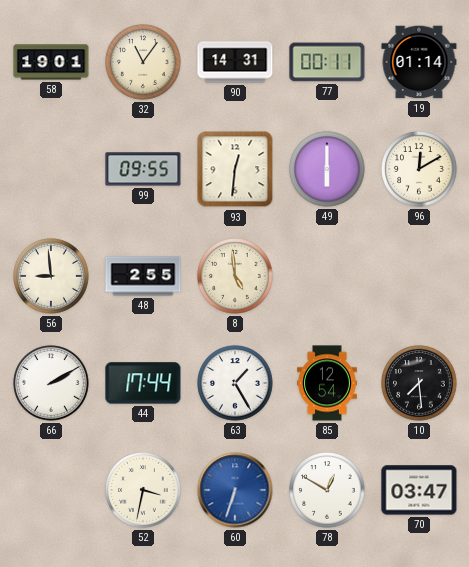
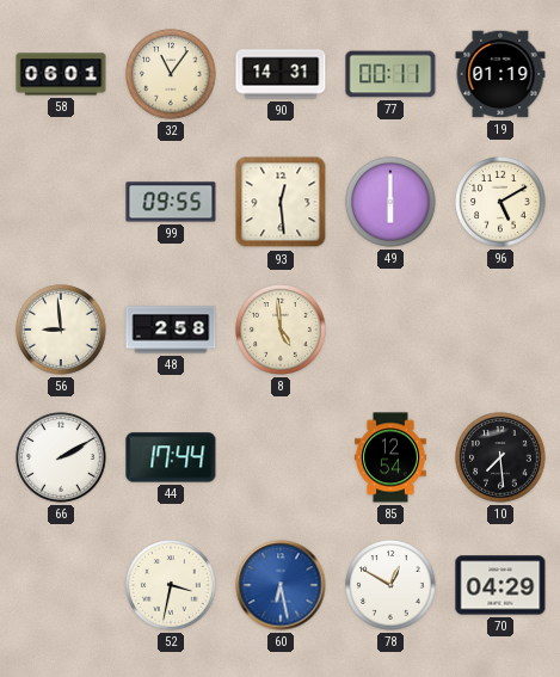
58: 19:01 -> 06:01 (61, 74)
19: 01:14 -> 01:19 (500, 74)
93: 12:31 -> 12:29 (281, 202)
96: 12:10 -> 5:10 (500, 202)
48: 2:55 -> 2:58 (171, 330)
63: 1:25 -> none (235, 383)
60: 6:33 -> 6:28 (281, 585)
70: 03:47 -> 04:29 (500, 585)
